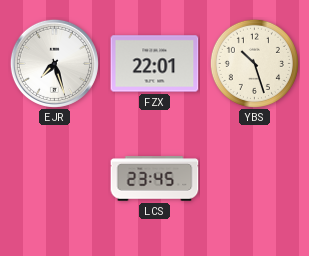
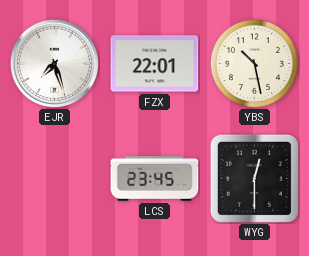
YBS: 10:27 -> 10:28 (254, 63)
WYG: none -> 12:30 (254, 178)
